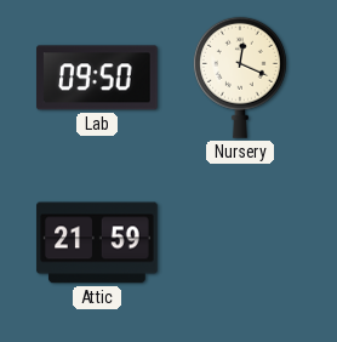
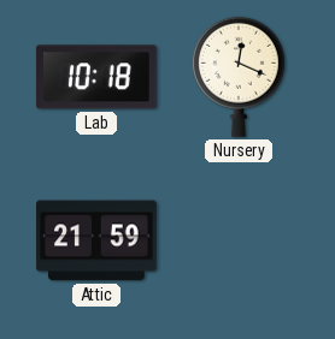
Lab: 09:50 -> 10:18 (98, 77)
